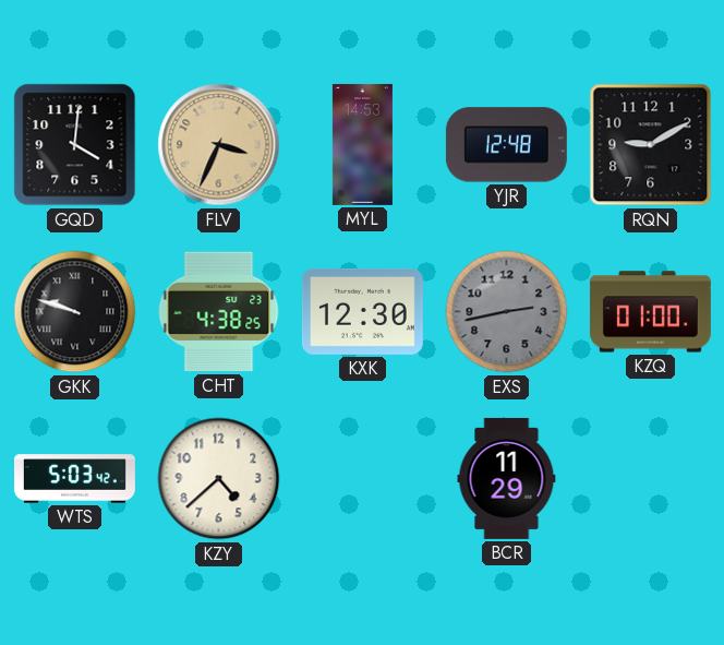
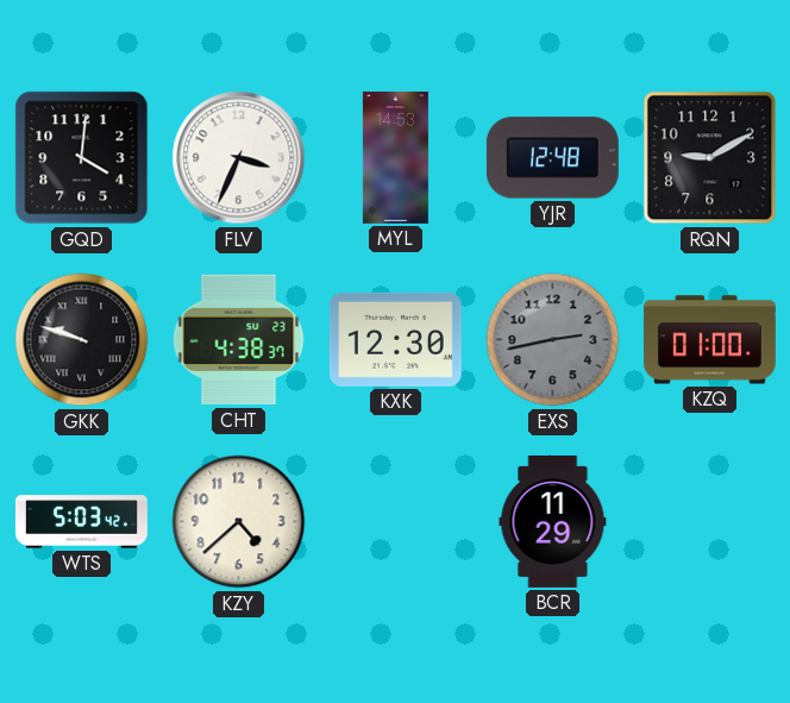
FLV dial: champagne -> white (239, 158)
CHT: 4:38:25 -> 4:38:37 (239, 340)
